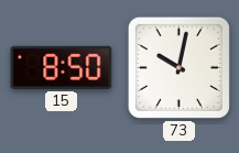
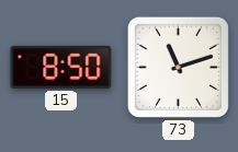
73: 10:02 -> 11:12 (178, 67)
